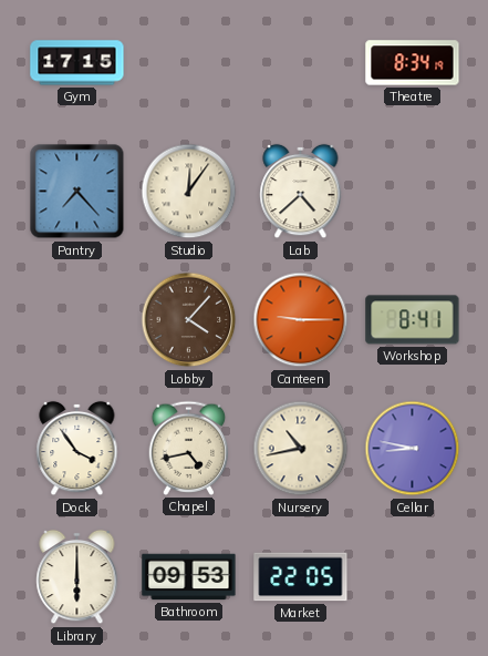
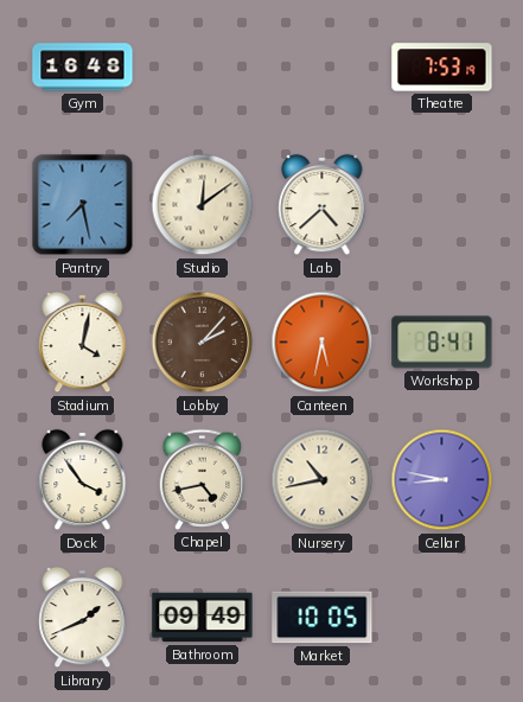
Gym: 17:15 -> 16:48 (83, 68)
Theatre: 8:34 -> 7:53 (442, 68)
Pantry: 7:23 -> 7:28 (83, 205)
Studio: 12:06 -> 12:09 (203, 205)
Stadium: none -> 4:02 (83, 343)
Lobby: 4:07 -> 2:07 (203, 343)
Canteen: 9:15 -> 5:32 (323, 343)
Library: 6:00 -> 1:41 (83, 618)
Bathroom: 09:53 -> 09:49 (203, 618)
Market: 22:05 -> 10:05 (323, 618)
